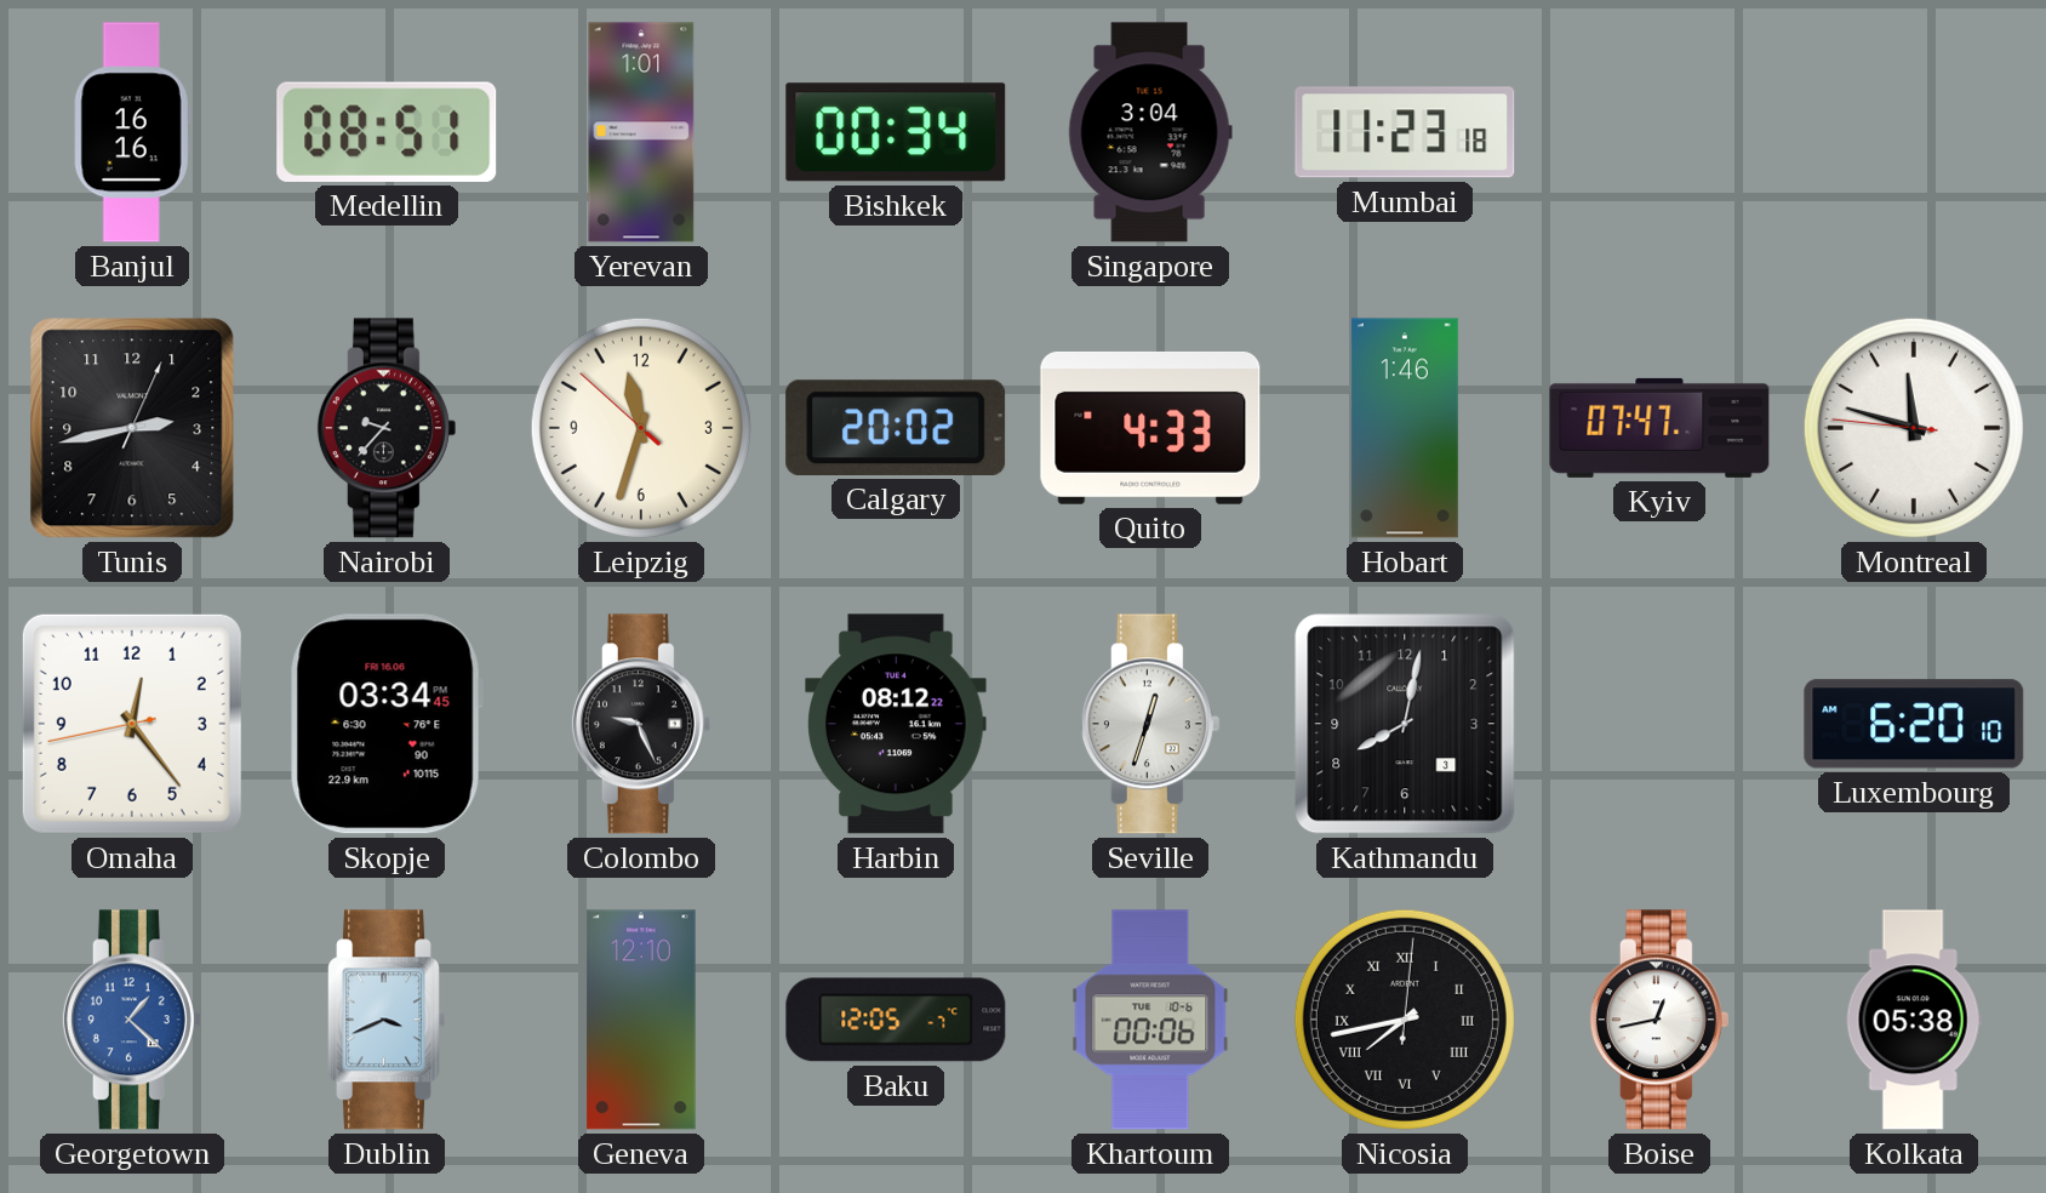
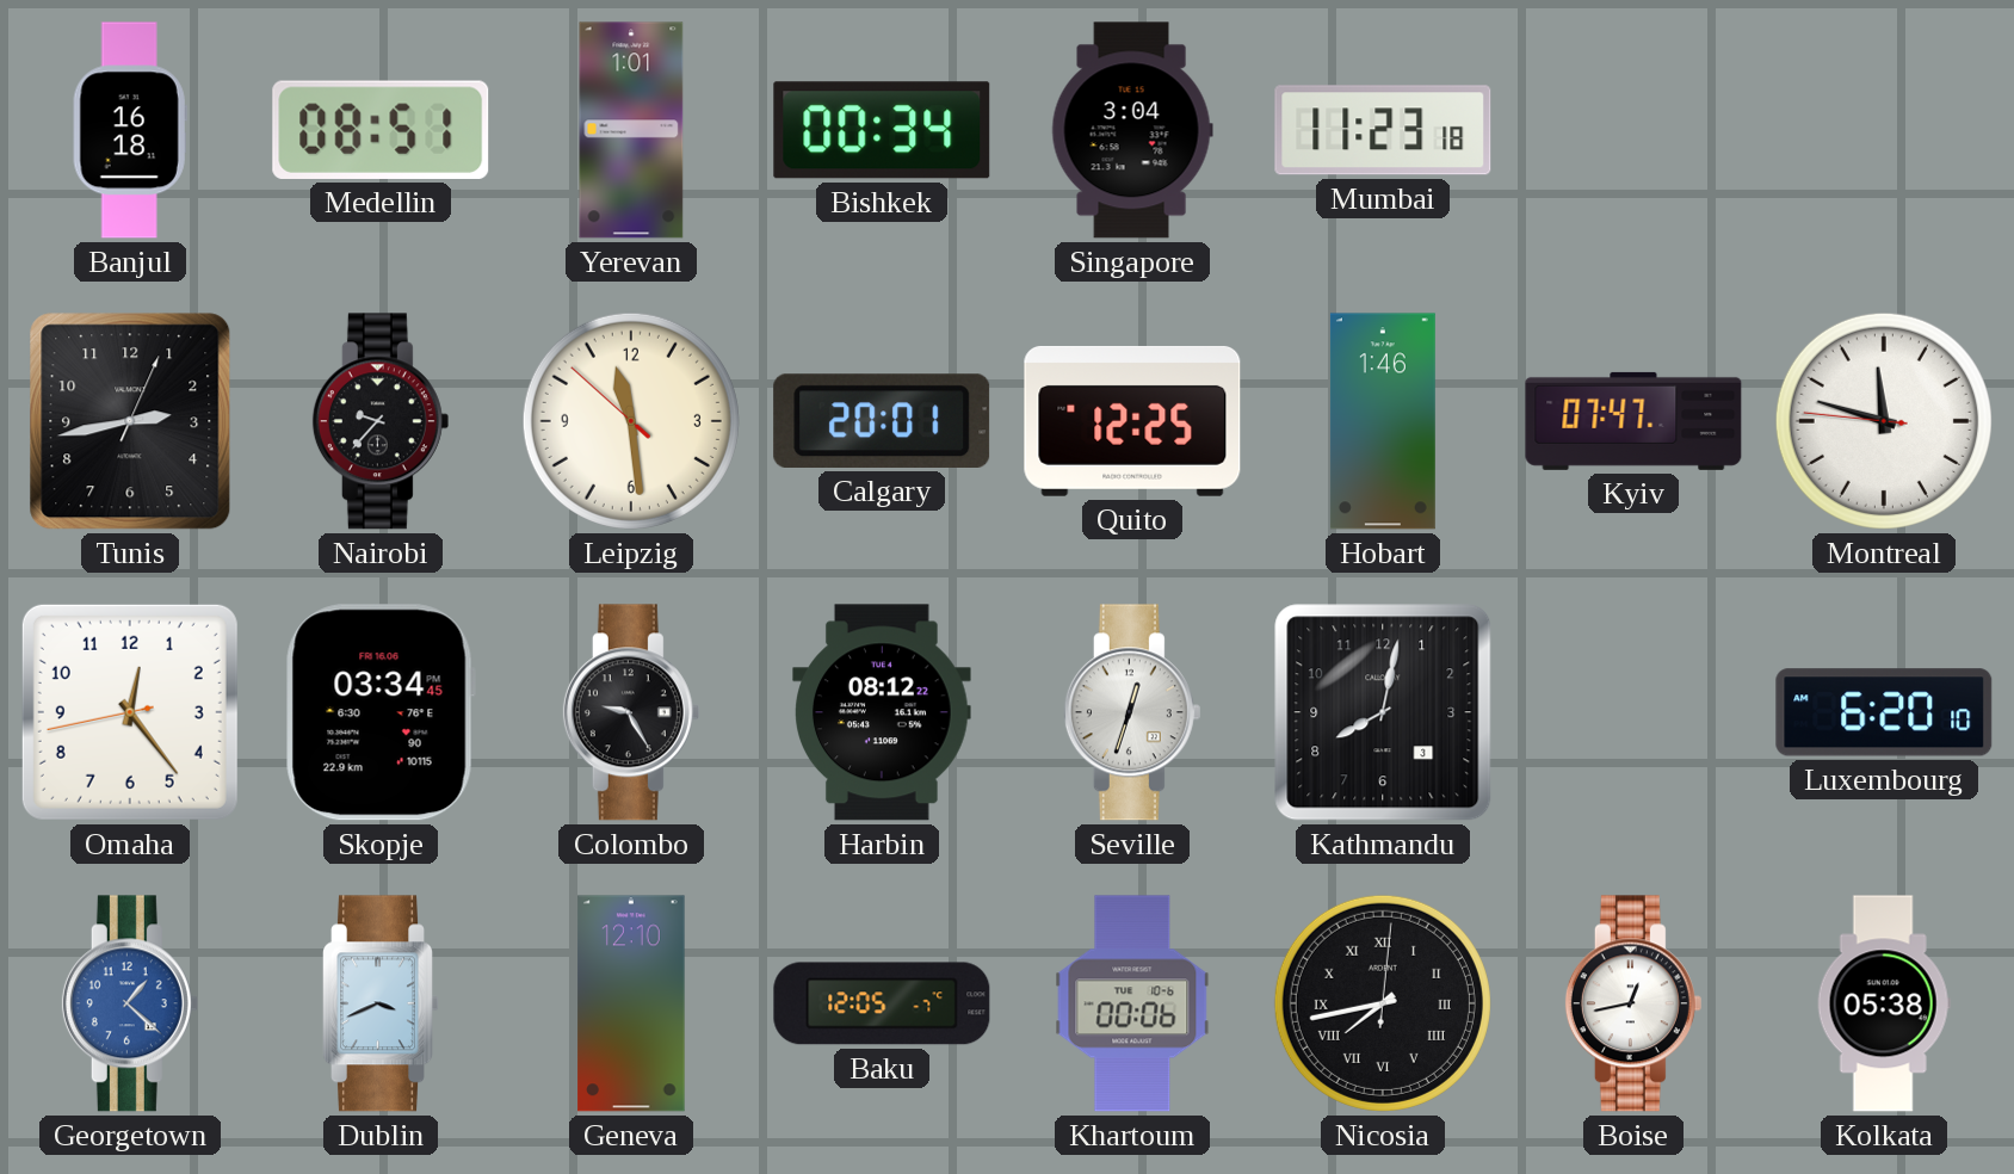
Banjul: 16:16 -> 16:18 (130, 130)
Leipzig: 11:32 -> 11:28 (631, 421)
Calgary: 20:02 -> 20:01 (882, 421)
Quito: 4:33 -> 12:25 (1132, 421)
Colombo: 9:26 -> 9:25 (631, 712)
